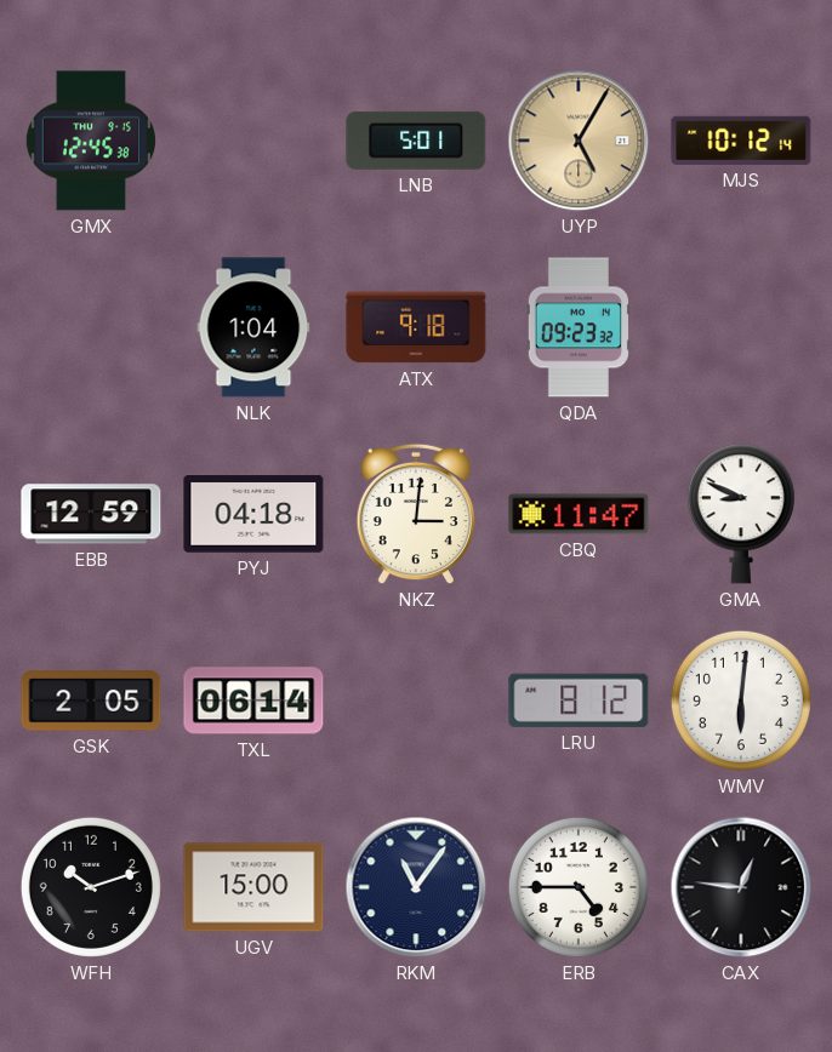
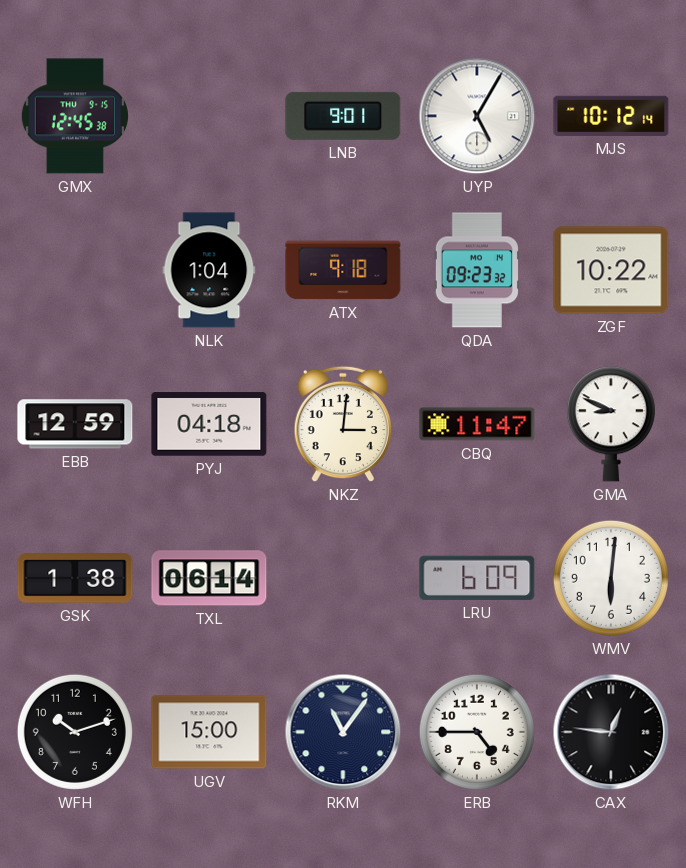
LNB: 5:01 -> 9:01 (343, 116)
UYP dial: champagne -> white (477, 116)
ZGF: none -> 10:22 (611, 270)
GSK: 2:05 -> 1:38 (75, 579)
LRU: 8:12 -> 6:09 (477, 578)
